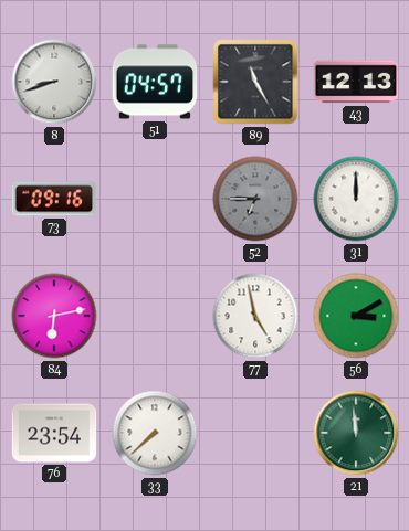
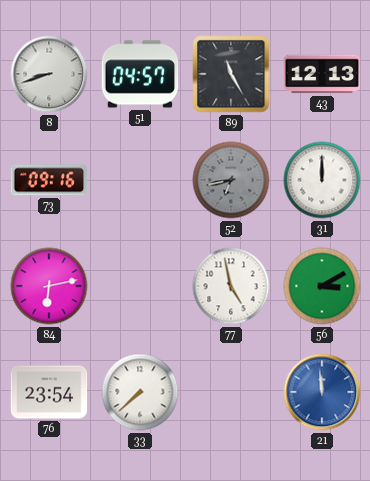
52: 6:45 -> 6:43 (231, 180)
21 dial: green -> blue (322, 392)
